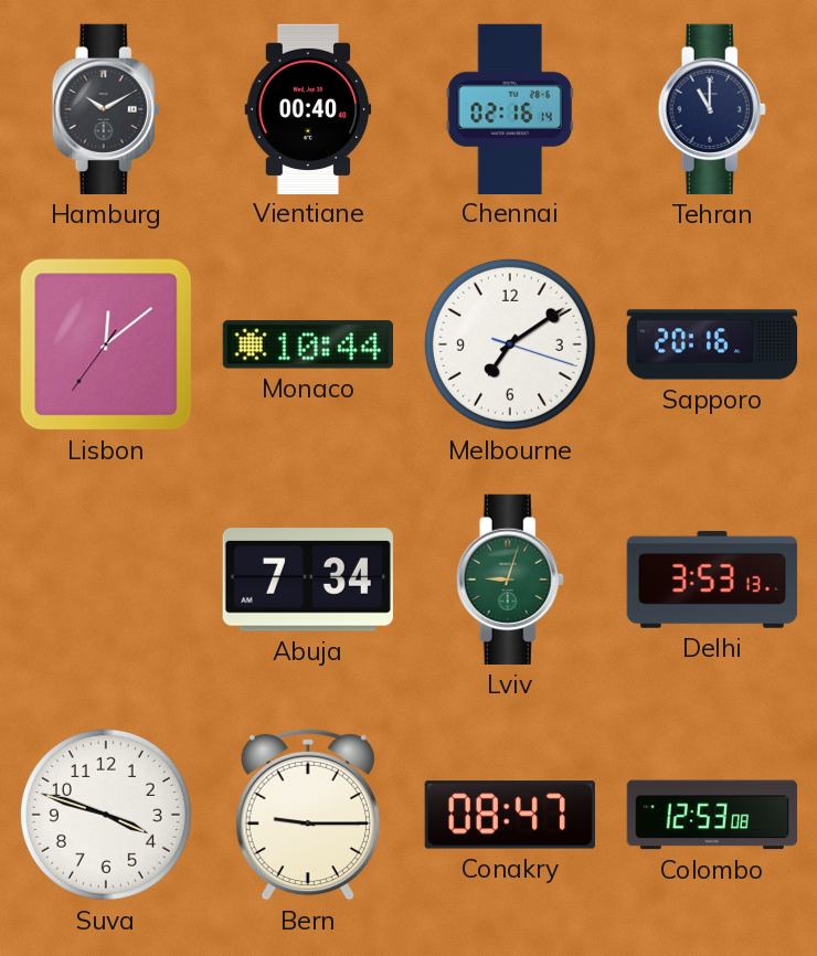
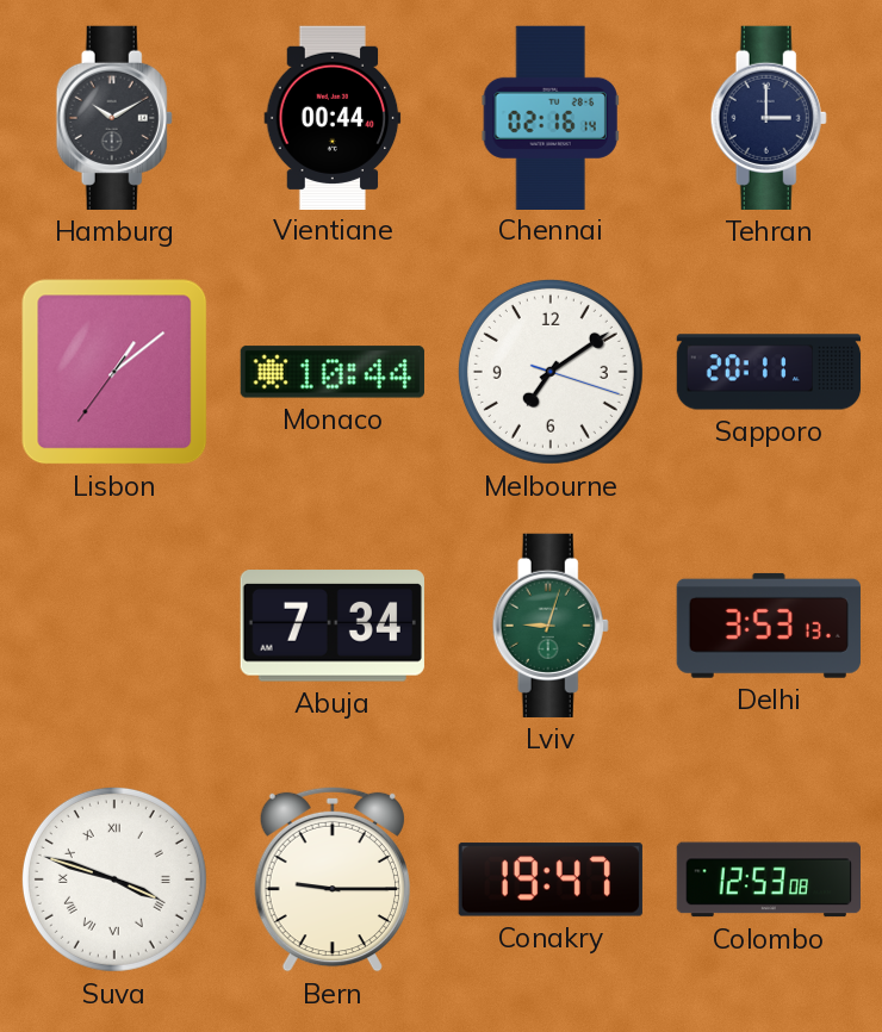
Vientiane: 00:40 -> 00:44 (333, 117)
Tehran: 11:00 -> 3:00 (769, 118)
Lisbon: 12:08 -> 1:08 (114, 372)
Sapporo: 20:16 -> 20:11 (769, 372)
Suva numerals: Arabic -> Roman (114, 879)
Conakry: 08:47 -> 19:47 (551, 879)
